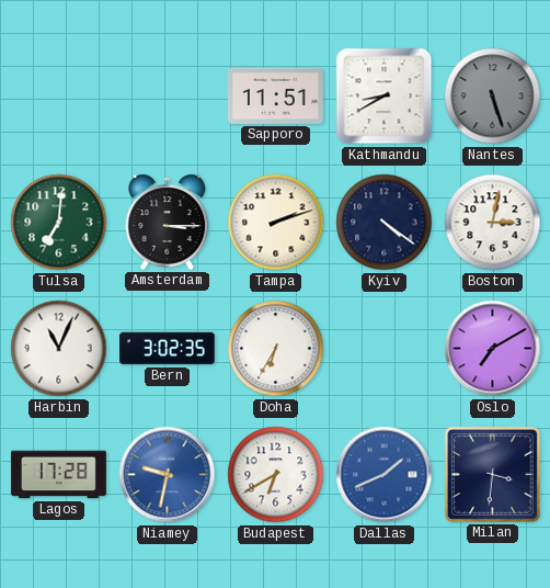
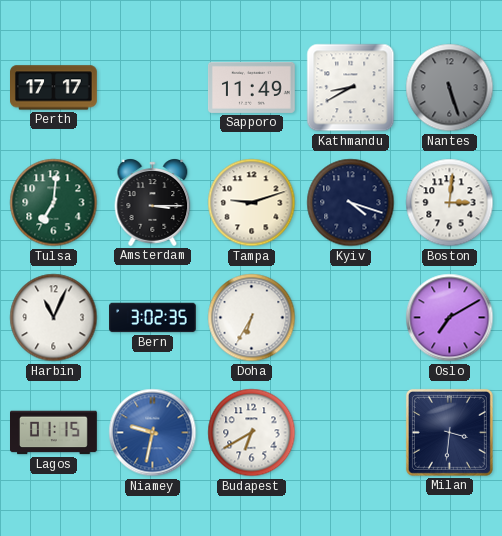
Perth: none -> 17:17 (54, 88)
Sapporo: 11:51 -> 11:49 (251, 87)
Tampa: 2:12 -> 9:12 (252, 203)
Kyiv: 4:21 -> 4:18 (351, 203)
Boston: 3:02 -> 3:01 (450, 203)
Lagos: 17:28 -> 01:15 (54, 433)
Dallas: 1:41 -> none (385, 475)
